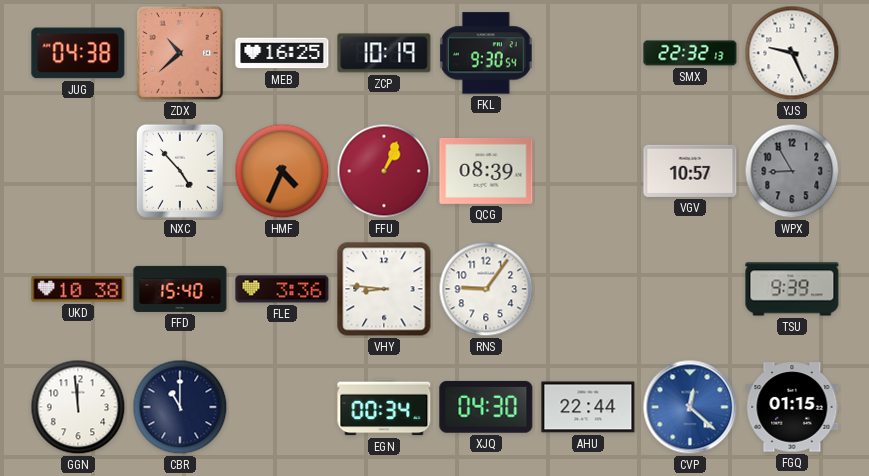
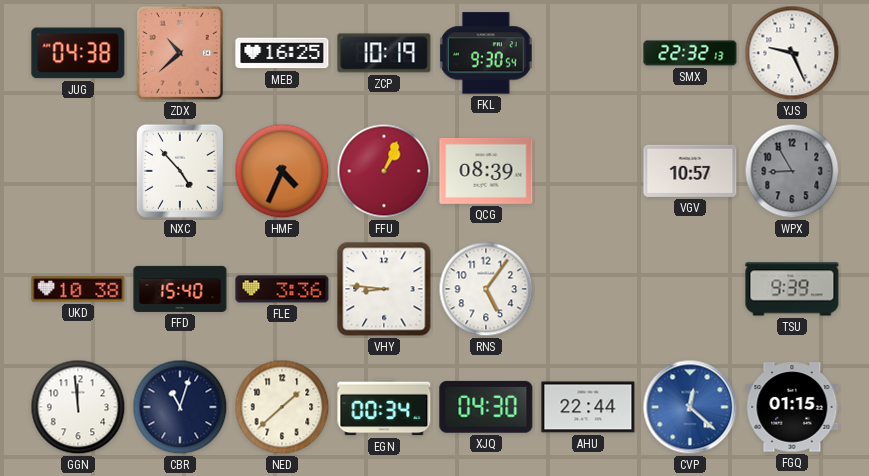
RNS: 9:06 -> 5:06 (486, 289)
CBR: 11:00 -> 11:03 (180, 407)
NED: none -> 1:38 (282, 407)
